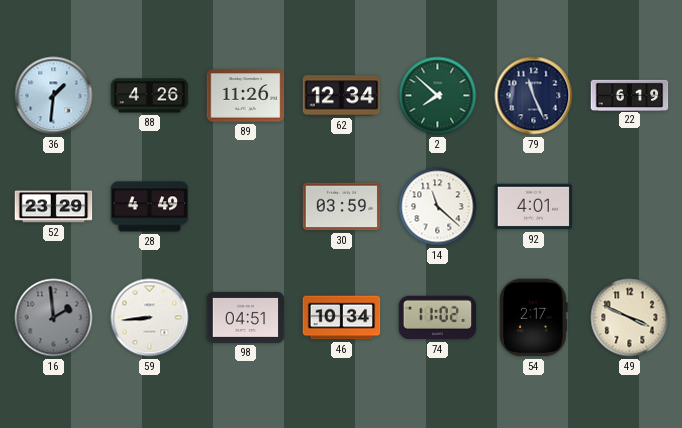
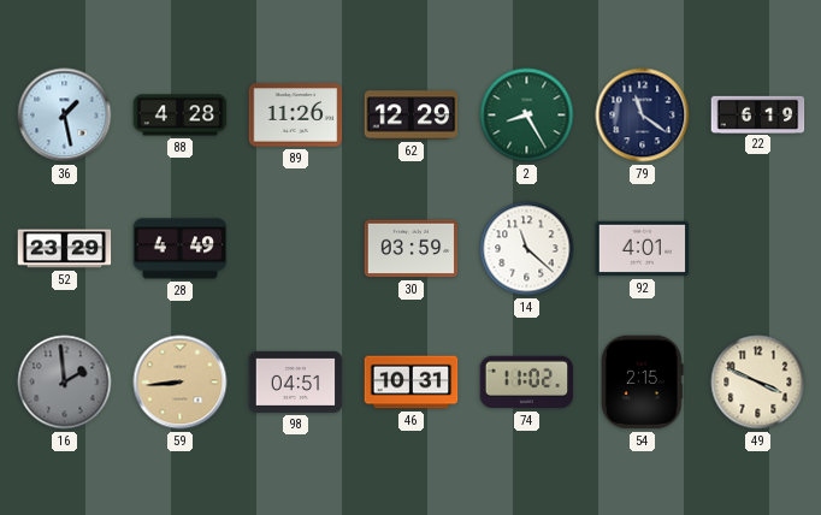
36: 1:31 -> 1:28 (65, 116)
88: 4:26 -> 4:28 (181, 116)
62: 12:34 -> 12:29 (412, 116)
2: 7:52 -> 8:25 (527, 116)
79: 11:26 -> 11:21 (643, 116)
59 dial: white -> champagne (181, 383)
46: 10:34 -> 10:31 (412, 383)
54: 2:17 -> 2:15 (643, 383)
